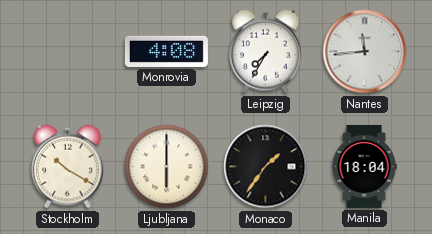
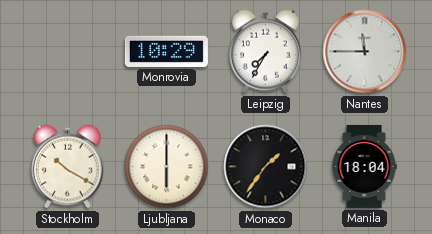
Monrovia: 4:08 -> 10:29 (166, 51)
Nantes: 11:44 -> 11:45 (365, 52)
